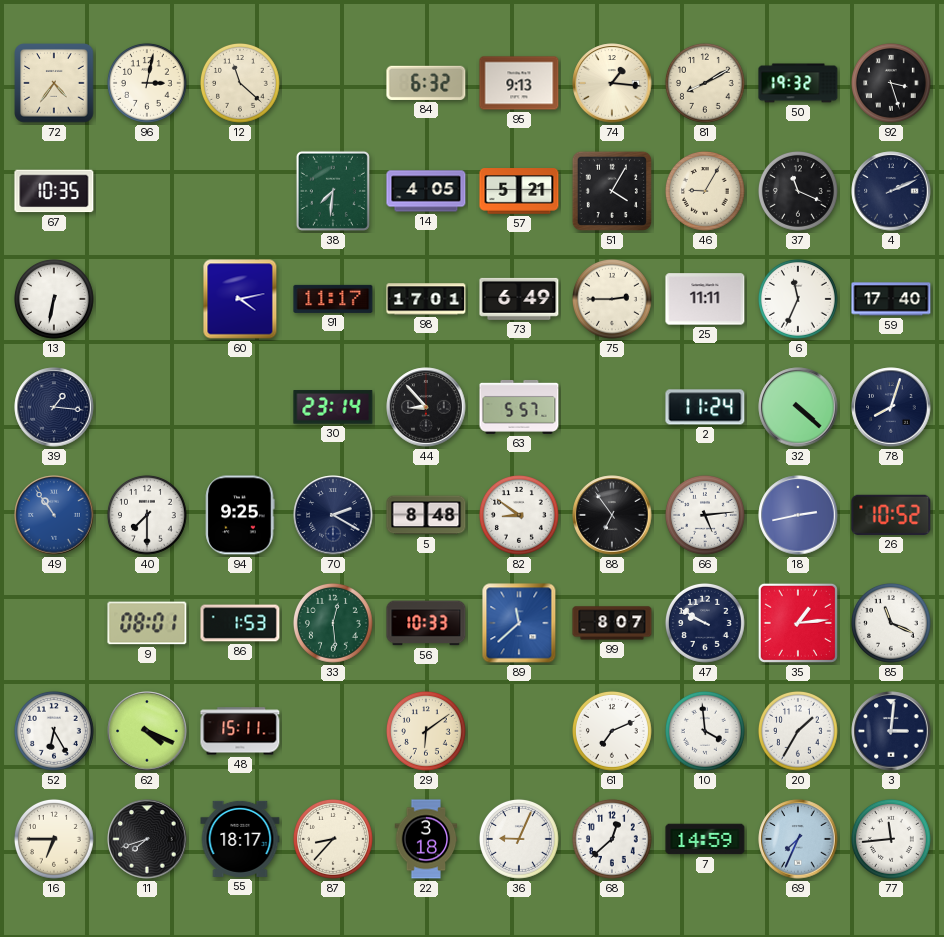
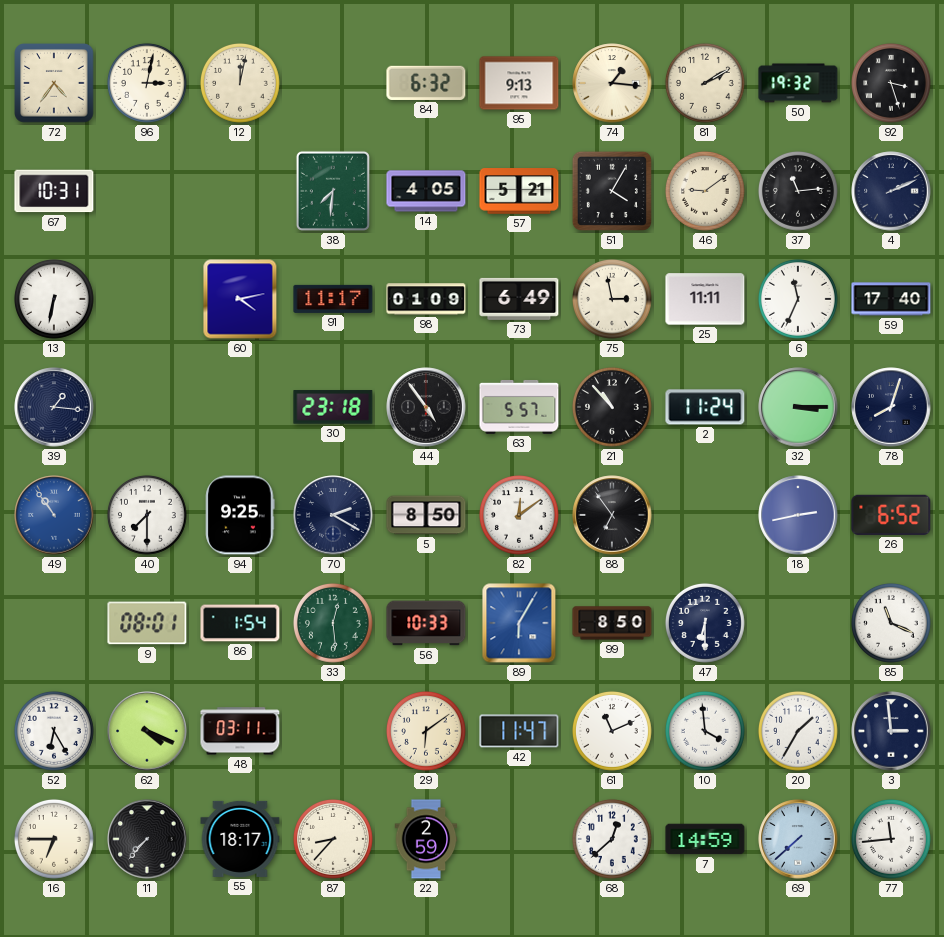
12: 11:22 -> 12:02 (240, 83)
81: 8:10 -> 2:10 (705, 83)
67: 10:35 -> 10:31 (54, 191)
46: 9:05 -> 9:09 (705, 191)
37: 11:19 -> 11:14 (798, 191)
98: 17:01 -> 01:09 (426, 299)
75: 2:45 -> 2:58 (612, 299)
30: 23:14 -> 23:18 (333, 407)
44: 8:53 -> 4:54 (426, 407)
21: none -> 10:53 (612, 407)
32: 4:22 -> 3:15 (798, 407)
5: 8:48 -> 8:50 (426, 515)
82: 8:51 -> 12:09 (519, 515)
66: 5:14 -> none (705, 515)
26: 10:52 -> 6:52 (891, 515)
86: 1:53 -> 1:54 (240, 623)
89: 11:38 -> 6:05 (519, 623)
99: 8:07 -> 8:50 (612, 623)
47: 9:50 -> 6:30 (705, 623)
35: 1:14 -> none (798, 623)
48: 15:11 -> 03:11 (240, 731)
42: none -> 11:47 (519, 731)
61: 7:11 -> 11:11 (612, 731)
3: 3:01 -> 2:59 (891, 731)
11: 7:42 -> 7:37 (147, 839)
22: 3:18 -> 2:59 (426, 839)
36: 9:04 -> none (519, 839)
69: 7:34 -> 7:38 (798, 839)
